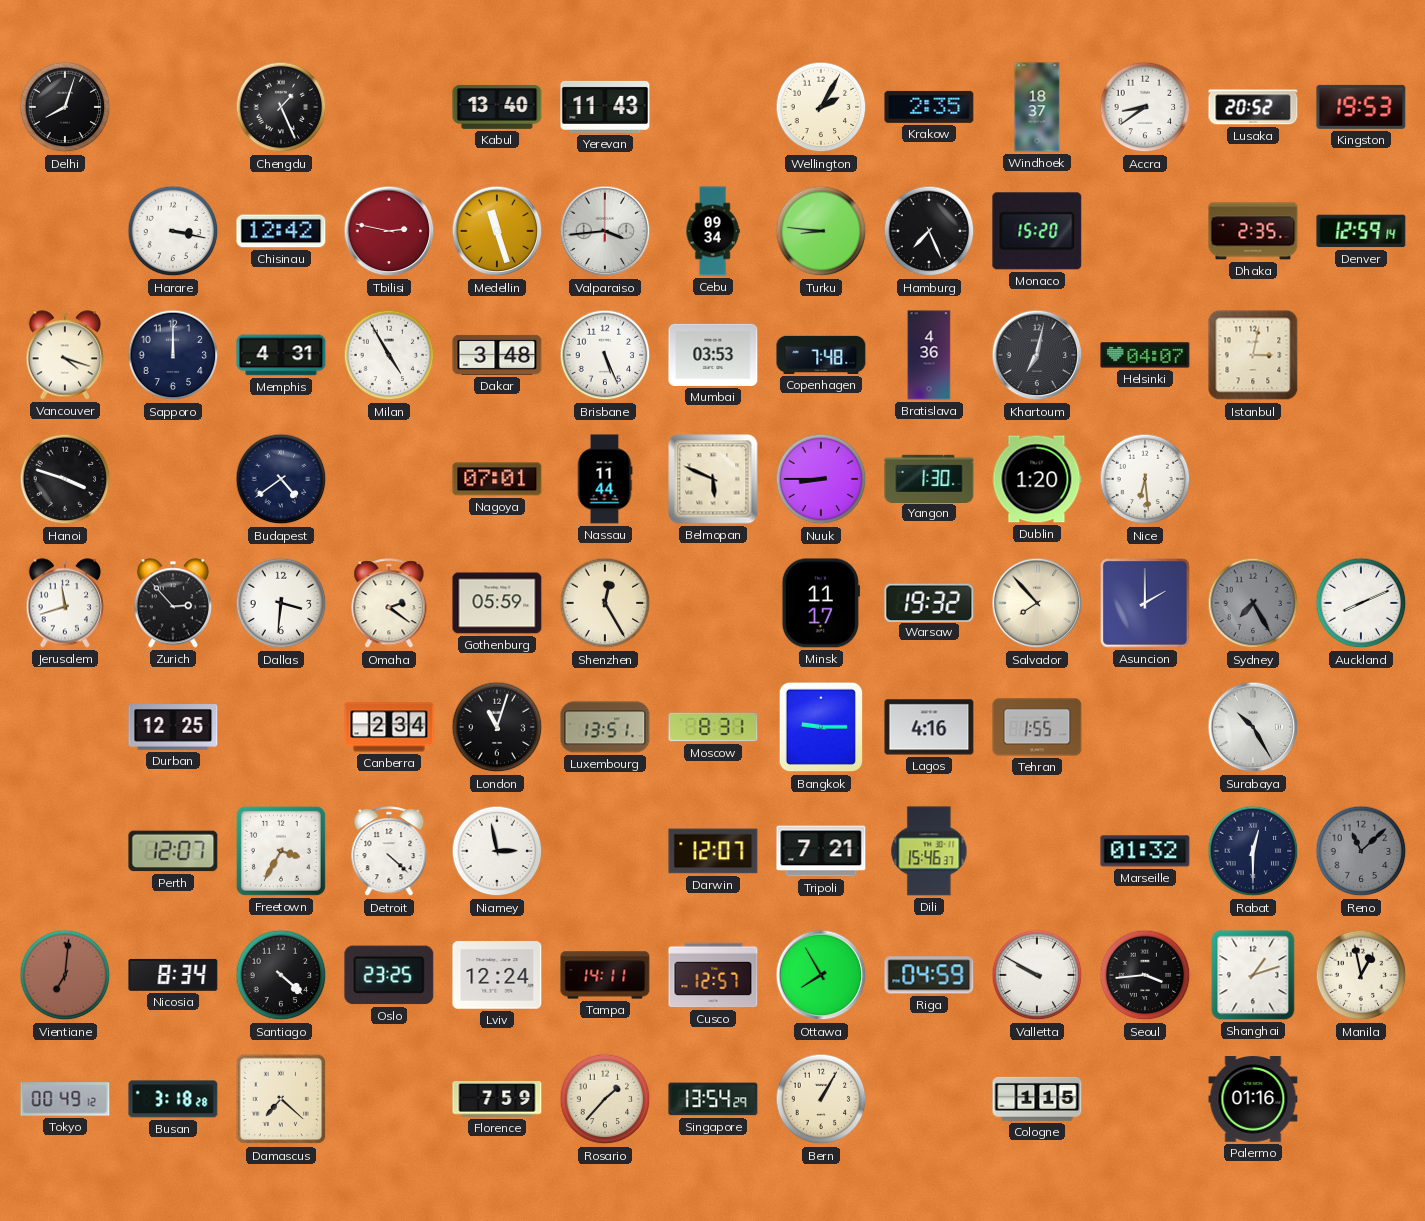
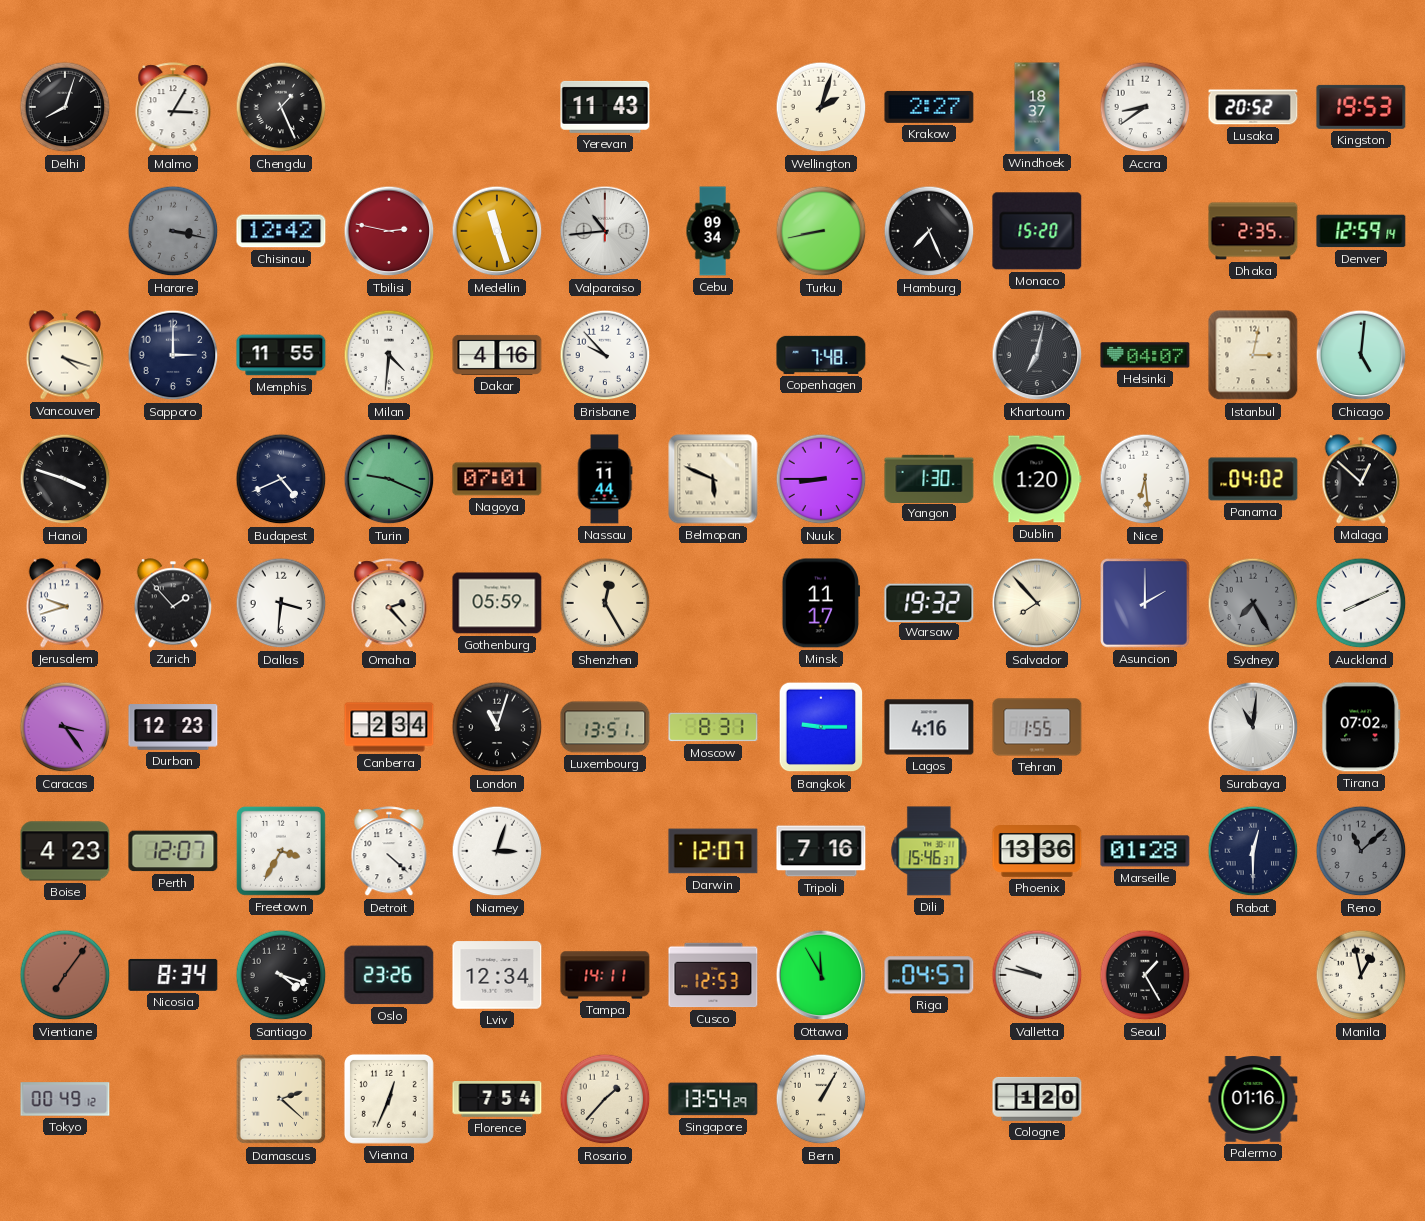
Malmo: none -> 3:05 (173, 108)
Kabul: 13:40 -> none (497, 107)
Wellington: 2:05 -> 2:03 (821, 107)
Krakow: 2:35 -> 2:27 (929, 107)
Harare dial: white -> grey (173, 231)
Valparaiso: 3:44 -> 10:44 (605, 231)
Turku: 8:46 -> 8:43 (821, 231)
Sapporo: 12:00 -> 3:00 (173, 355)
Memphis: 4:31 -> 11:55 (281, 355)
Milan: 4:55 -> 4:31 (389, 355)
Dakar: 3:48 -> 4:16 (497, 355)
Brisbane: 5:26 -> 9:53 (605, 355)
Mumbai: 03:53 -> none (713, 355)
Bratislava: 4:36 -> none (929, 355)
Chicago: none -> 5:01 (1361, 355)
Budapest: 4:39 -> 4:41 (281, 479)
Turin: none -> 9:19 (389, 479)
Panama: none -> 04:02 (1253, 479)
Malaga: none -> 12:52 (1361, 479)
Jerusalem: 11:42 -> 9:42 (65, 603)
Zurich: 2:53 -> 1:53 (173, 603)
Omaha: 2:21 -> 2:23 (389, 604)
Caracas: none -> 3:24 (65, 727)
Durban: 12:25 -> 12:23 (173, 727)
Surabaya: 10:25 -> 11:01 (1253, 727)
Tirana: none -> 07:02 (1361, 727)
Boise: none -> 4:23 (65, 851)
Niamey: 2:58 -> 3:03 (497, 851)
Tripoli: 7:21 -> 7:16 (821, 851)
Phoenix: none -> 13:36 (1037, 852)
Marseille: 01:32 -> 01:28 (1145, 851)
Vientiane: 7:01 -> 7:06 (65, 975)
Santiago: 4:22 -> 4:18 (281, 975)
Oslo: 23:25 -> 23:26 (389, 975)
Lviv: 12:24 -> 12:34 (497, 975)
Cusco: 12:57 -> 12:53 (713, 975)
Ottawa: 7:55 -> 11:55 (821, 975)
Riga: 04:59 -> 04:57 (929, 975)
Valletta: 9:50 -> 9:47 (1037, 975)
Seoul: 3:44 -> 1:25 (1145, 975)
Shanghai: 1:12 -> none (1253, 975)
Busan: 3:18 -> none (173, 1099)
Damascus: 7:22 -> 2:22 (281, 1099)
Vienna: none -> 12:34 (389, 1099)
Florence: 7:59 -> 7:54 (497, 1099)
Cologne: 1:15 -> 1:20 (1037, 1099)
